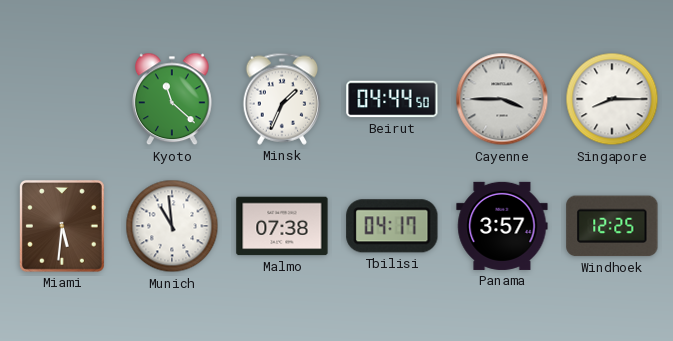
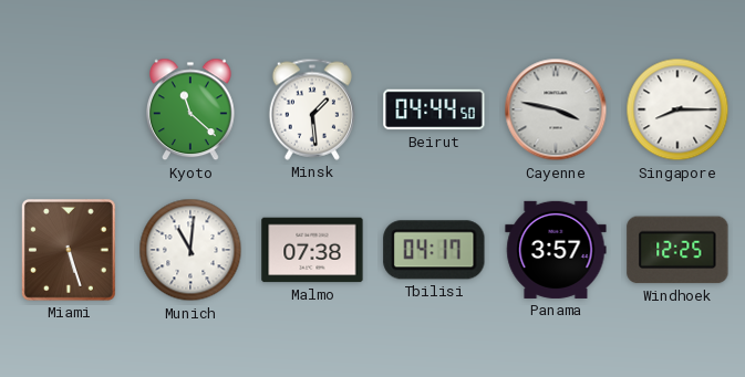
Minsk: 1:34 -> 1:29 (312, 109)
Cayenne: 3:45 -> 3:47 (556, 109)
Miami: 5:31 -> 5:27 (69, 250)
Munich: 10:59 -> 11:01 (190, 250)
